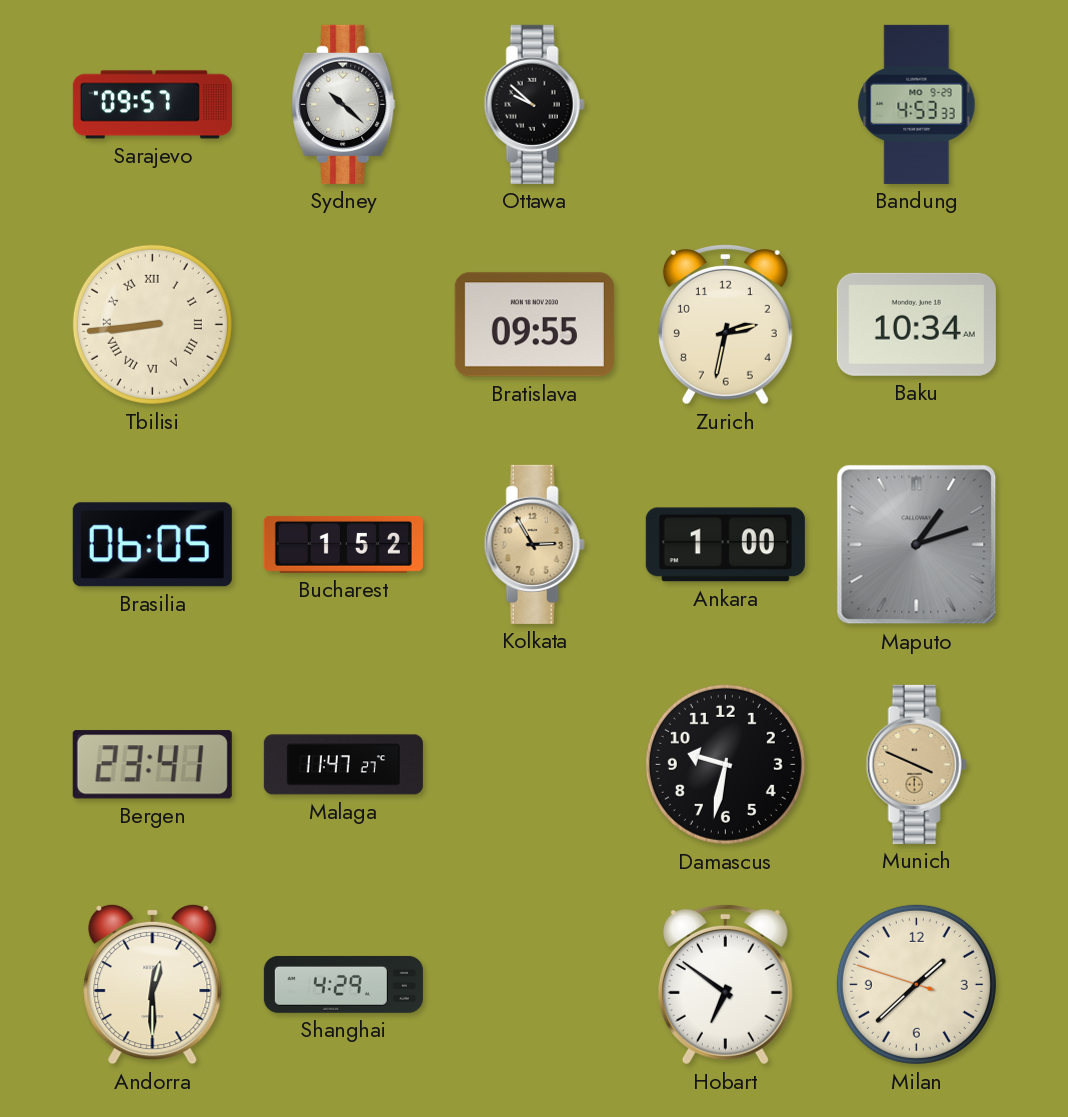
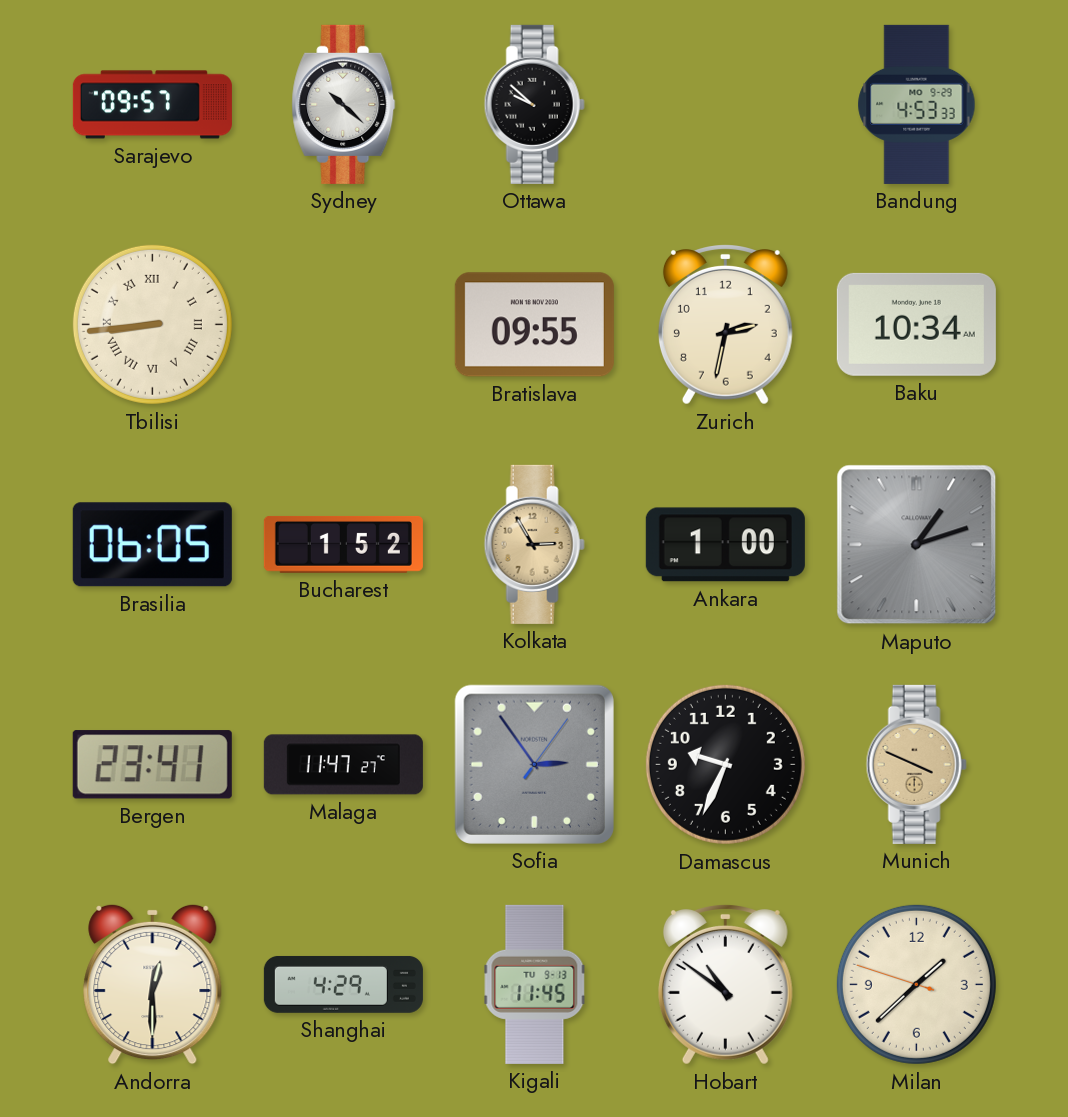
Sofia: none -> 2:54 (534, 764)
Damascus: 9:32 -> 9:34 (725, 764)
Kigali: none -> 11:45 (535, 984)
Hobart: 6:51 -> 10:51 (725, 985)
